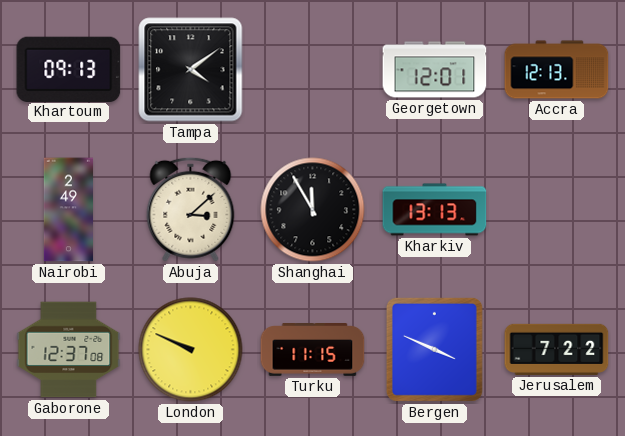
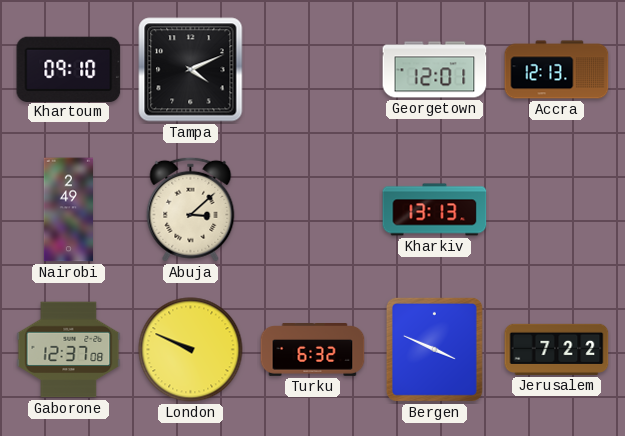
Khartoum: 09:13 -> 09:10 (69, 69)
Tampa: 4:09 -> 4:11 (191, 70)
Shanghai: 11:55 -> none (313, 210)
Turku: 11:15 -> 6:32 (313, 350)
